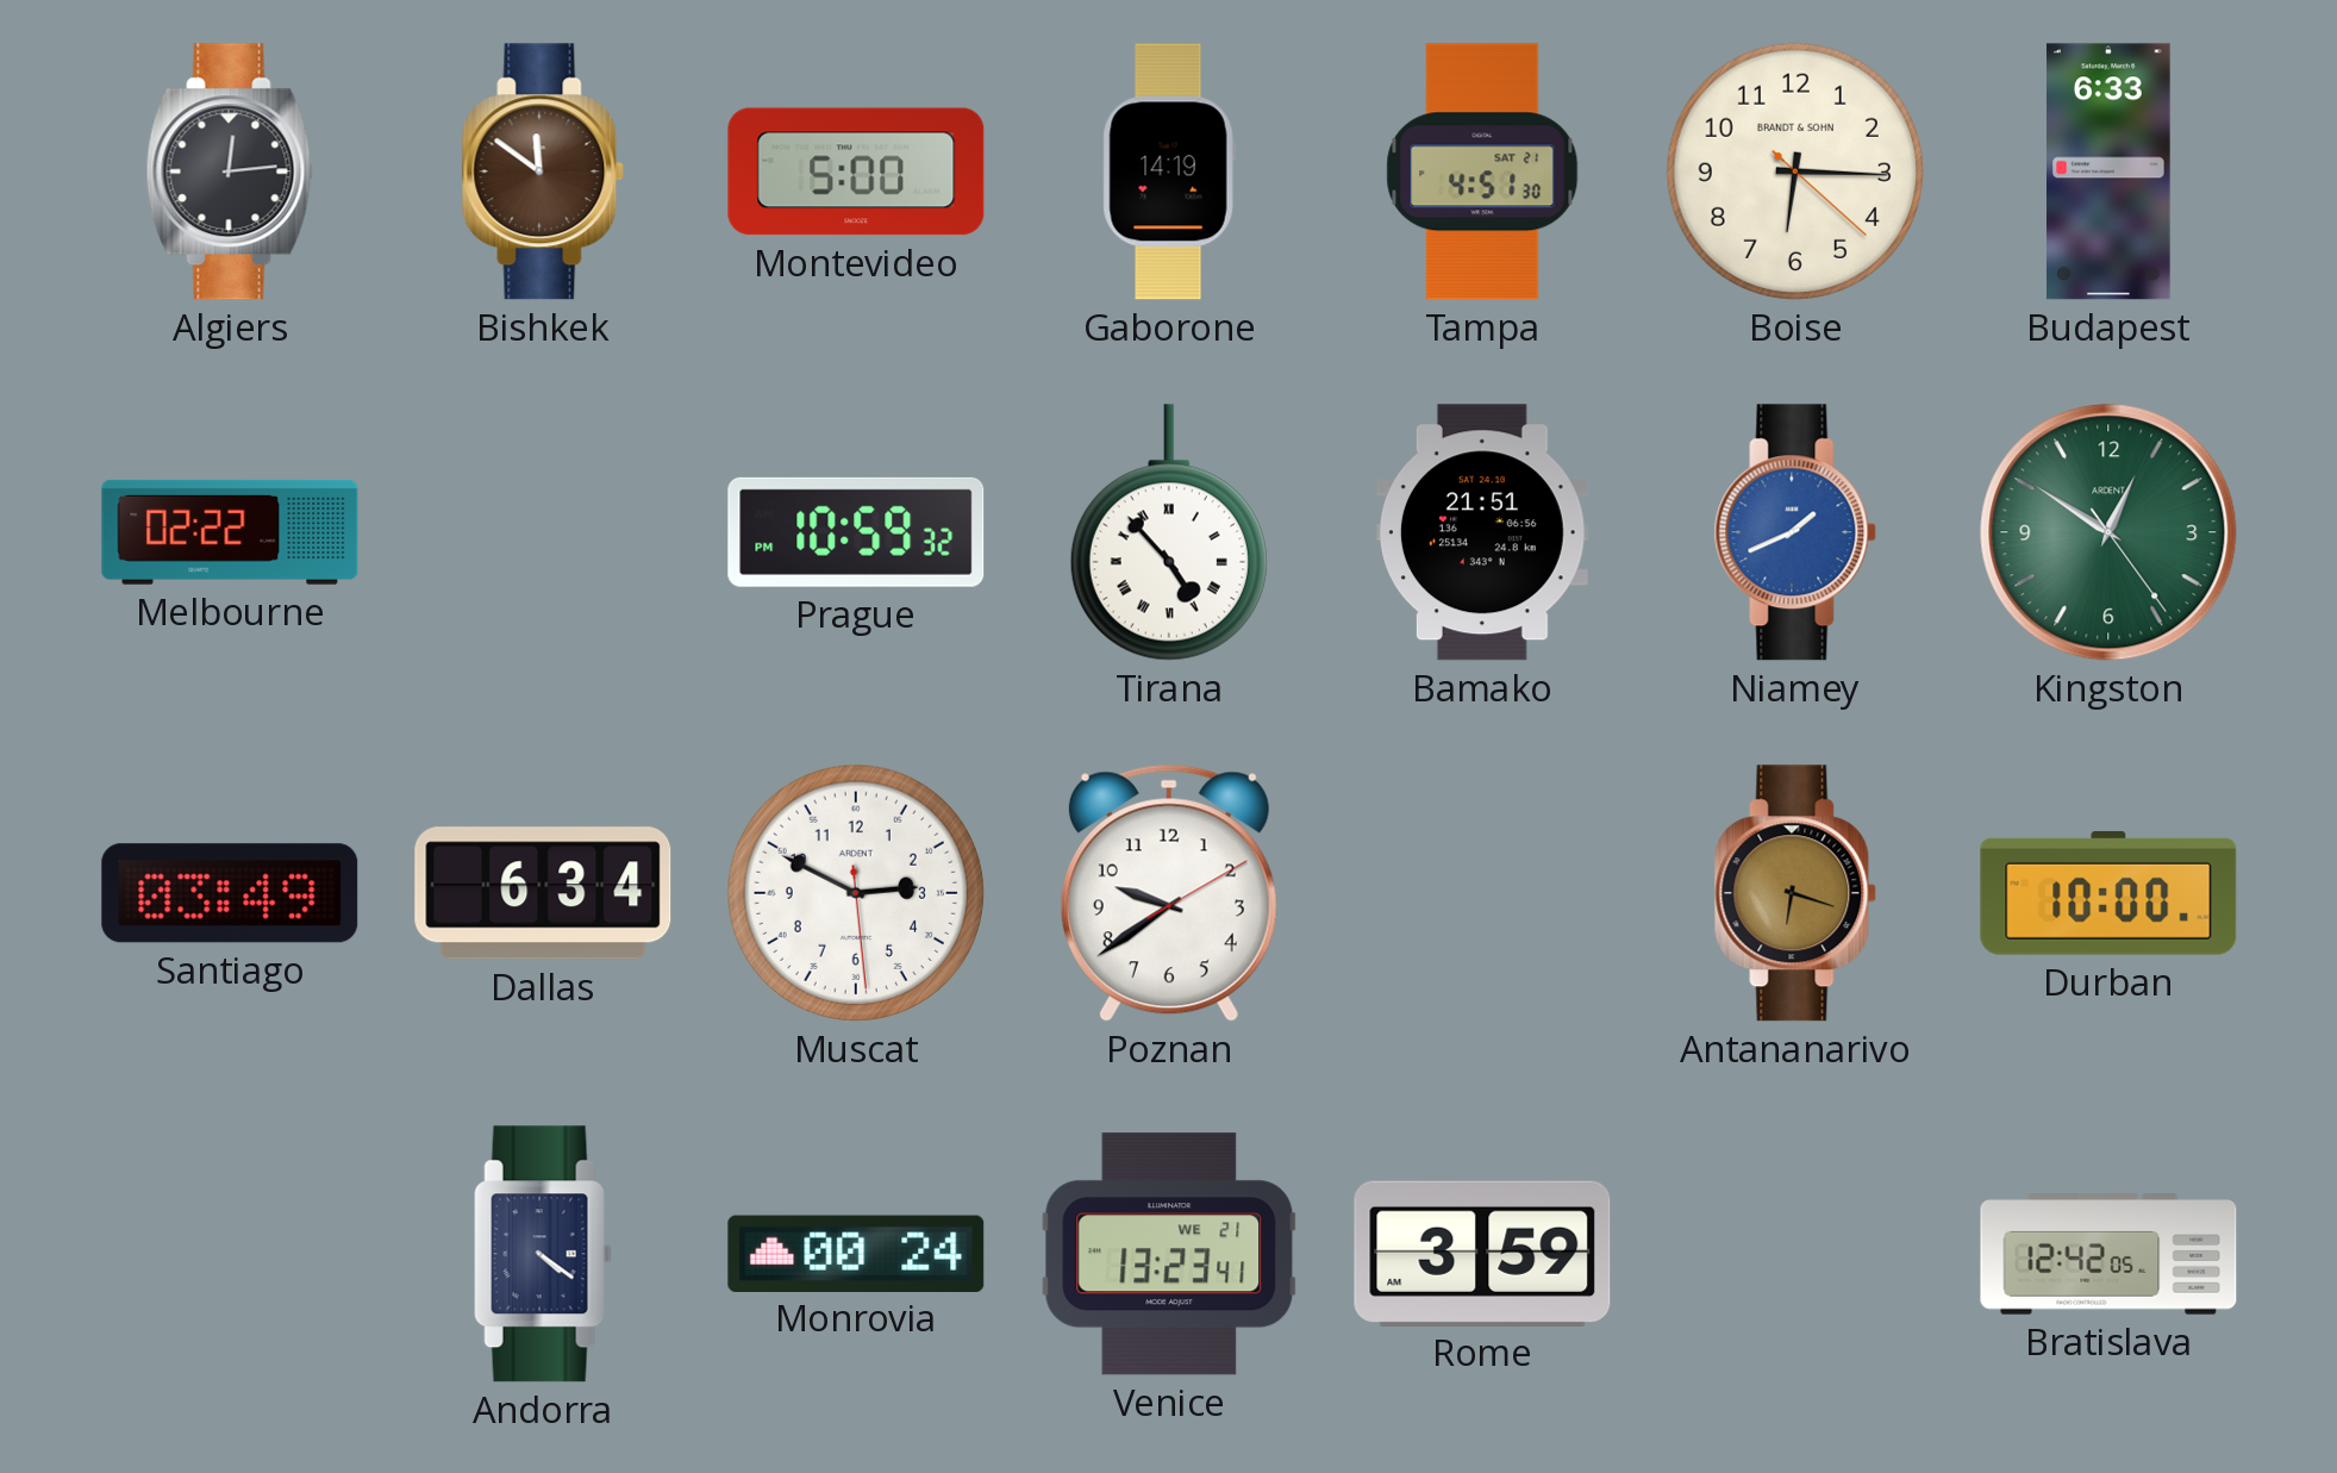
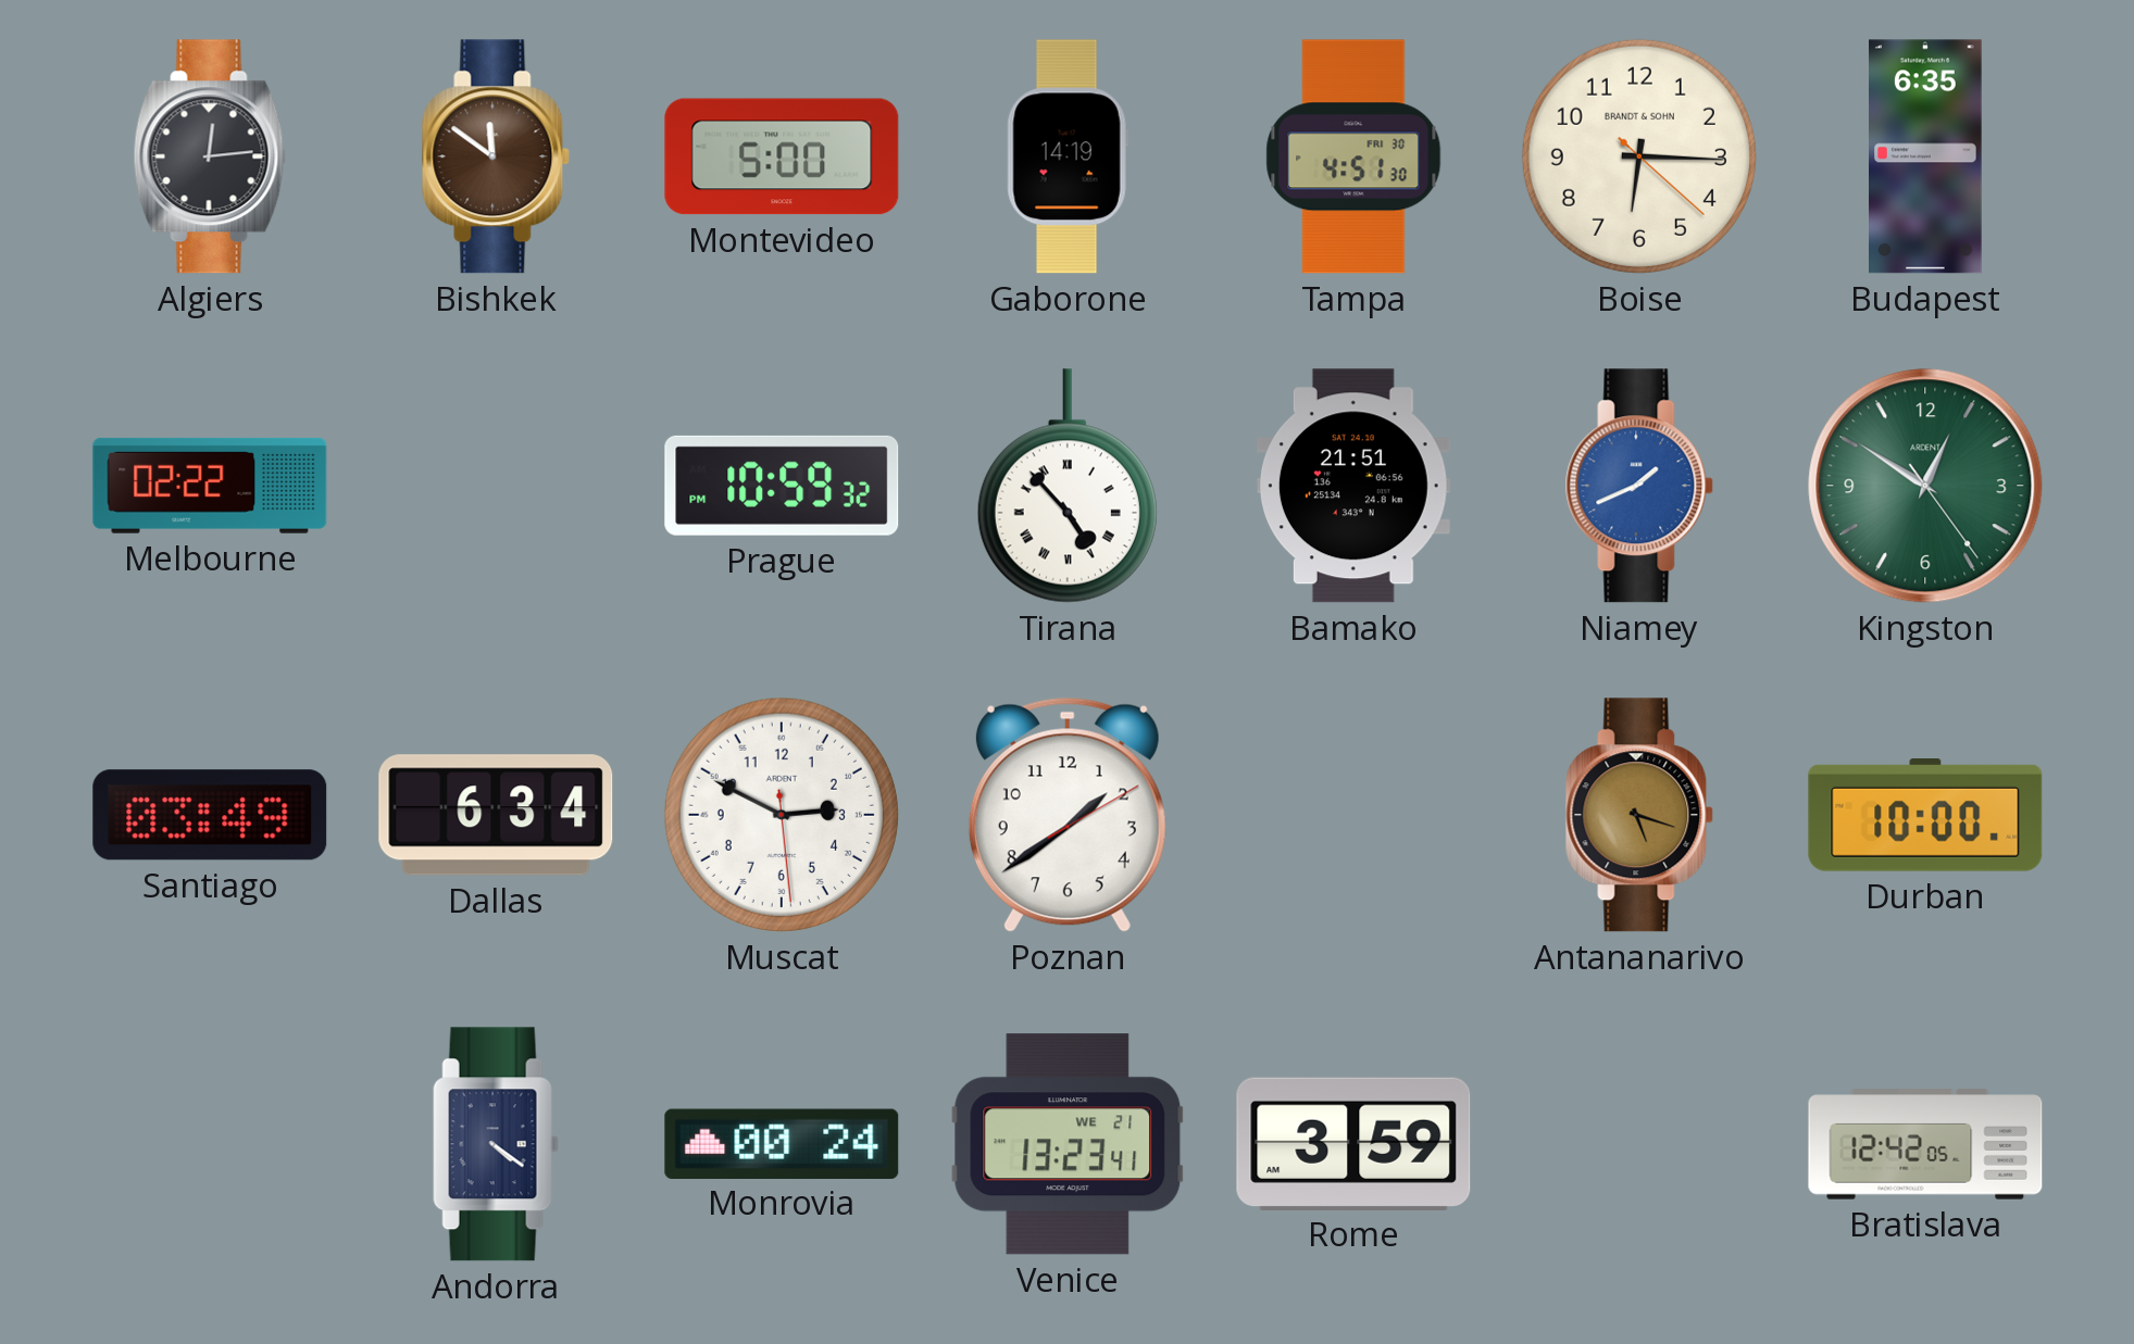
Tampa date: SAT 21 -> FRI 30 (1353, 156)
Budapest: 6:33 -> 6:35 (1926, 156)
Poznan: 9:39 -> 1:39 (1068, 815)
Antananarivo: 6:18 -> 5:18 (1639, 815)
